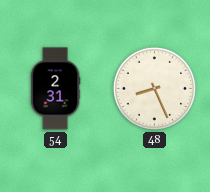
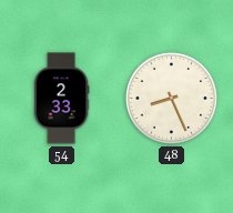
54: 2:31 -> 2:33 (61, 99)
